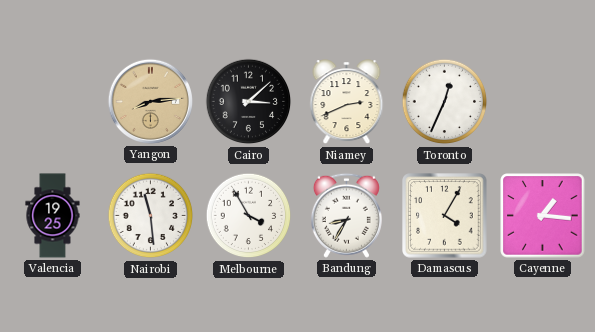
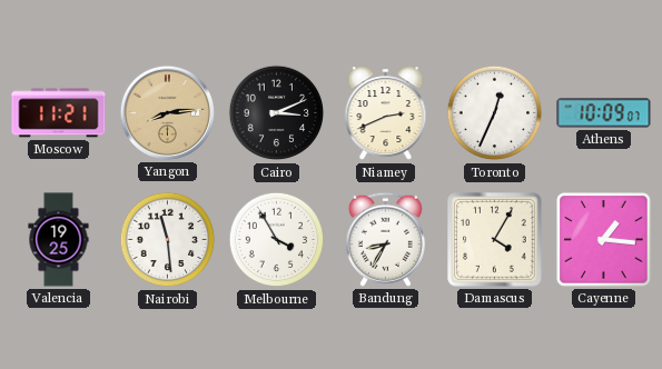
Moscow: none -> 11:21 (59, 113)
Cairo: 3:08 -> 3:11 (277, 113)
Athens: none -> 10:09 (604, 113)
